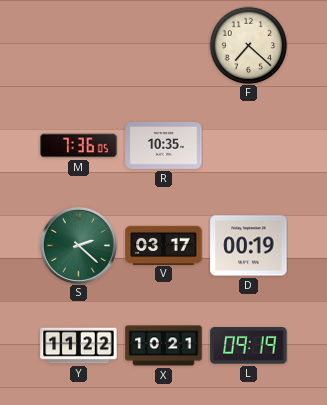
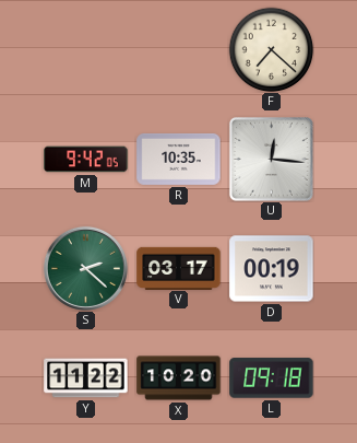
M: 7:36 -> 9:42 (86, 160)
U: none -> 12:16 (272, 160)
X: 10:21 -> 10:20 (179, 378)
L: 09:19 -> 09:18 (272, 378)
